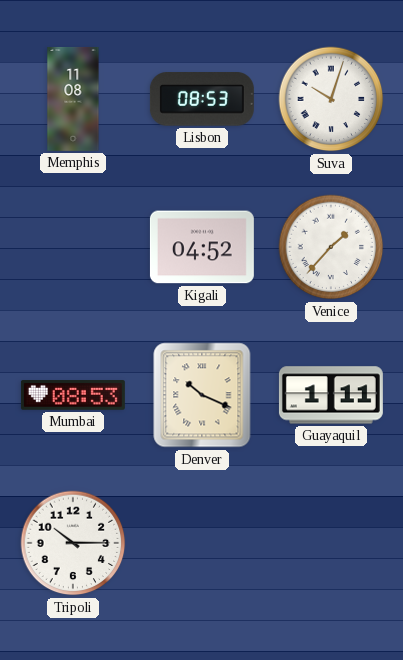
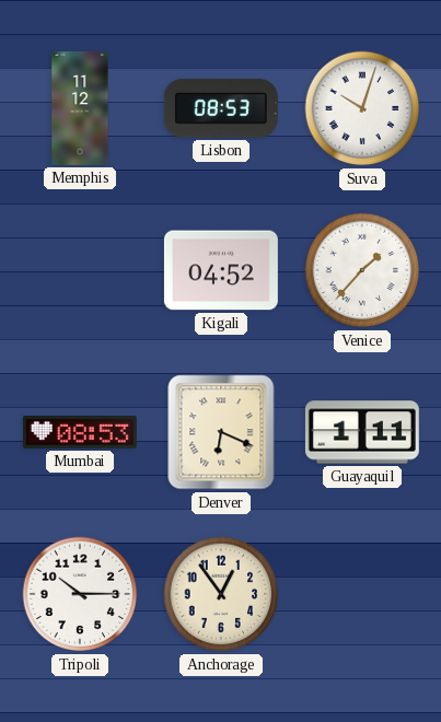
Memphis: 11:08 -> 11:12 (80, 108)
Denver: 10:19 -> 6:19 (221, 432)
Anchorage: none -> 12:54 (221, 594)
